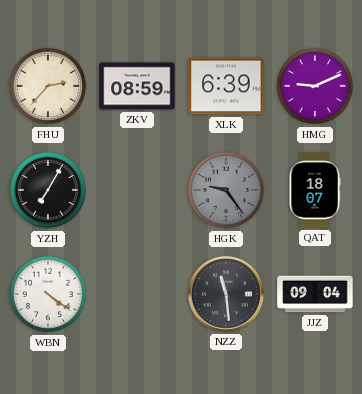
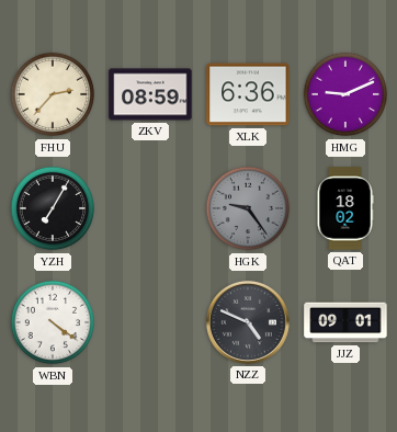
XLK: 6:39 -> 6:36 (248, 94)
QAT: 18:07 -> 18:02 (345, 208)
NZZ: 11:29 -> 4:49 (248, 322)
JJZ: 09:04 -> 09:01 (345, 322)
